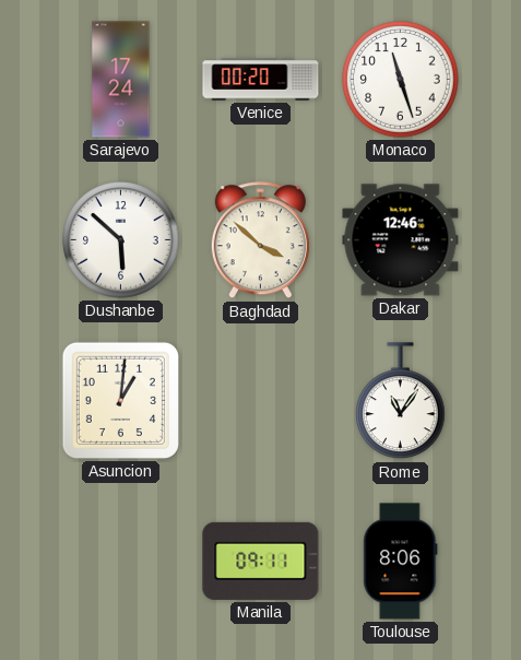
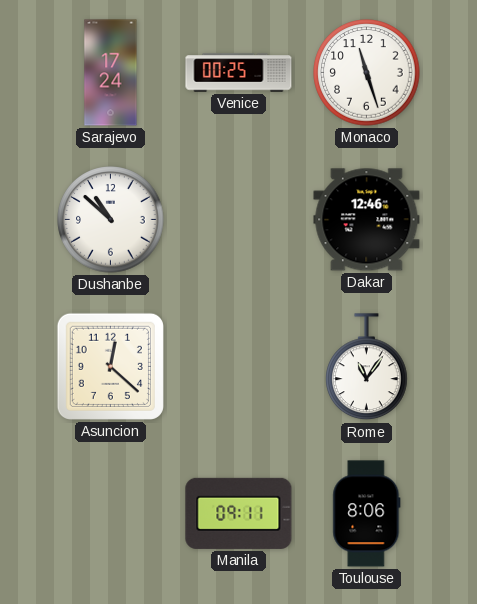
Venice: 00:20 -> 00:25 (239, 73)
Dushanbe: 5:52 -> 10:52 (111, 220)
Baghdad: 3:52 -> none (260, 240)
Asuncion: 1:01 -> 12:22 (110, 366)
